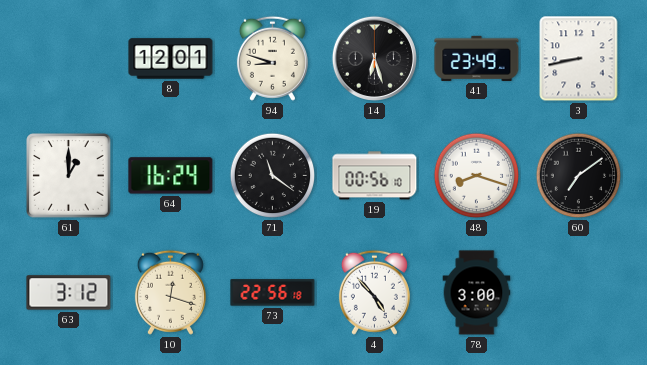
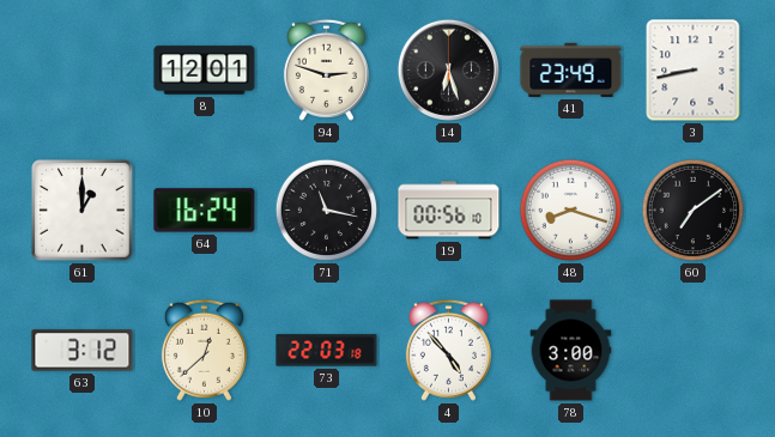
94: 8:48 -> 2:48 (326, 69)
71: 11:21 -> 11:17 (327, 211)
10: 12:18 -> 12:38 (204, 350)
73: 22:56 -> 22:03 (327, 351)
